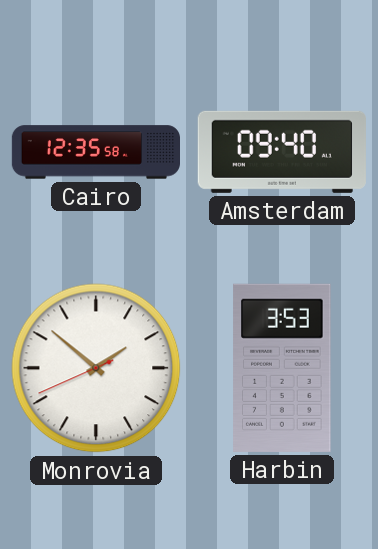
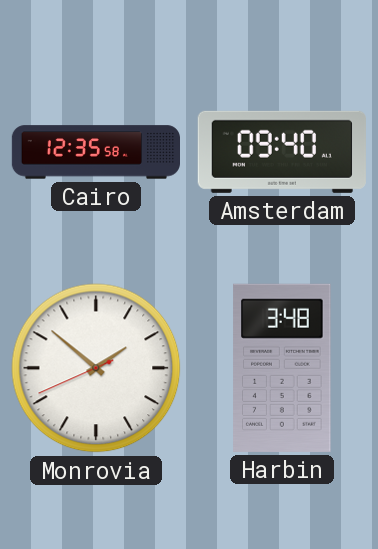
Harbin: 3:53 -> 3:48 (282, 368)
